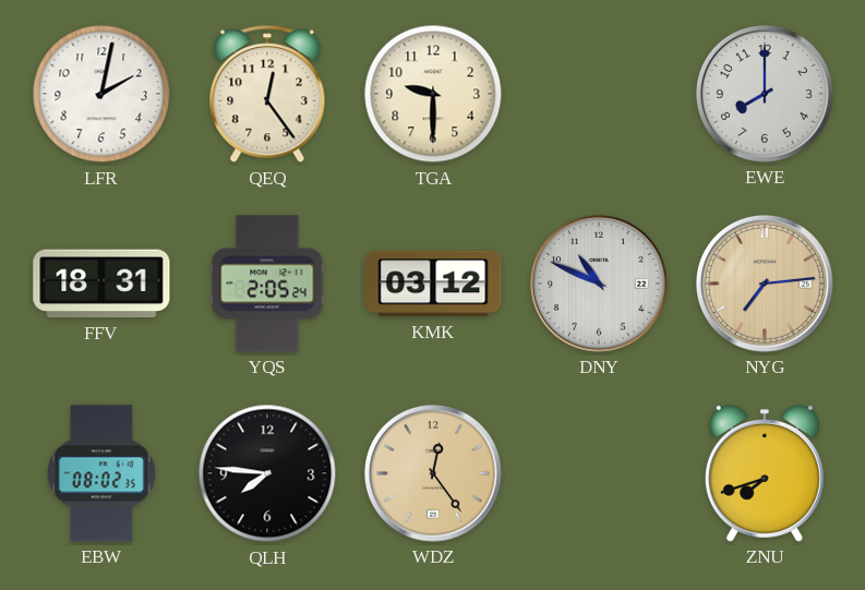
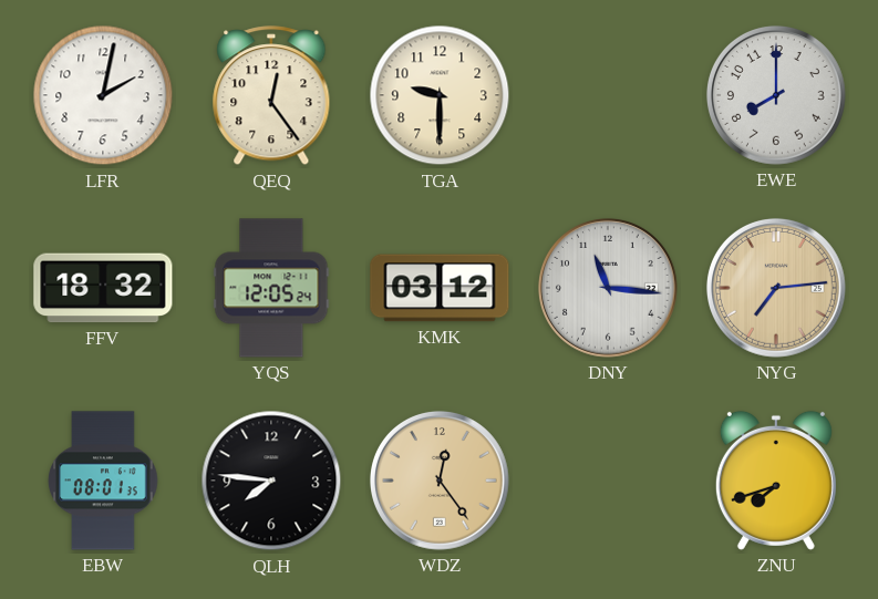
FFV: 18:31 -> 18:32 (103, 288)
YQS: 2:05 -> 12:05 (271, 288)
DNY: 10:49 -> 11:16 (608, 288)
EBW: 08:02 -> 08:01 (103, 481)
